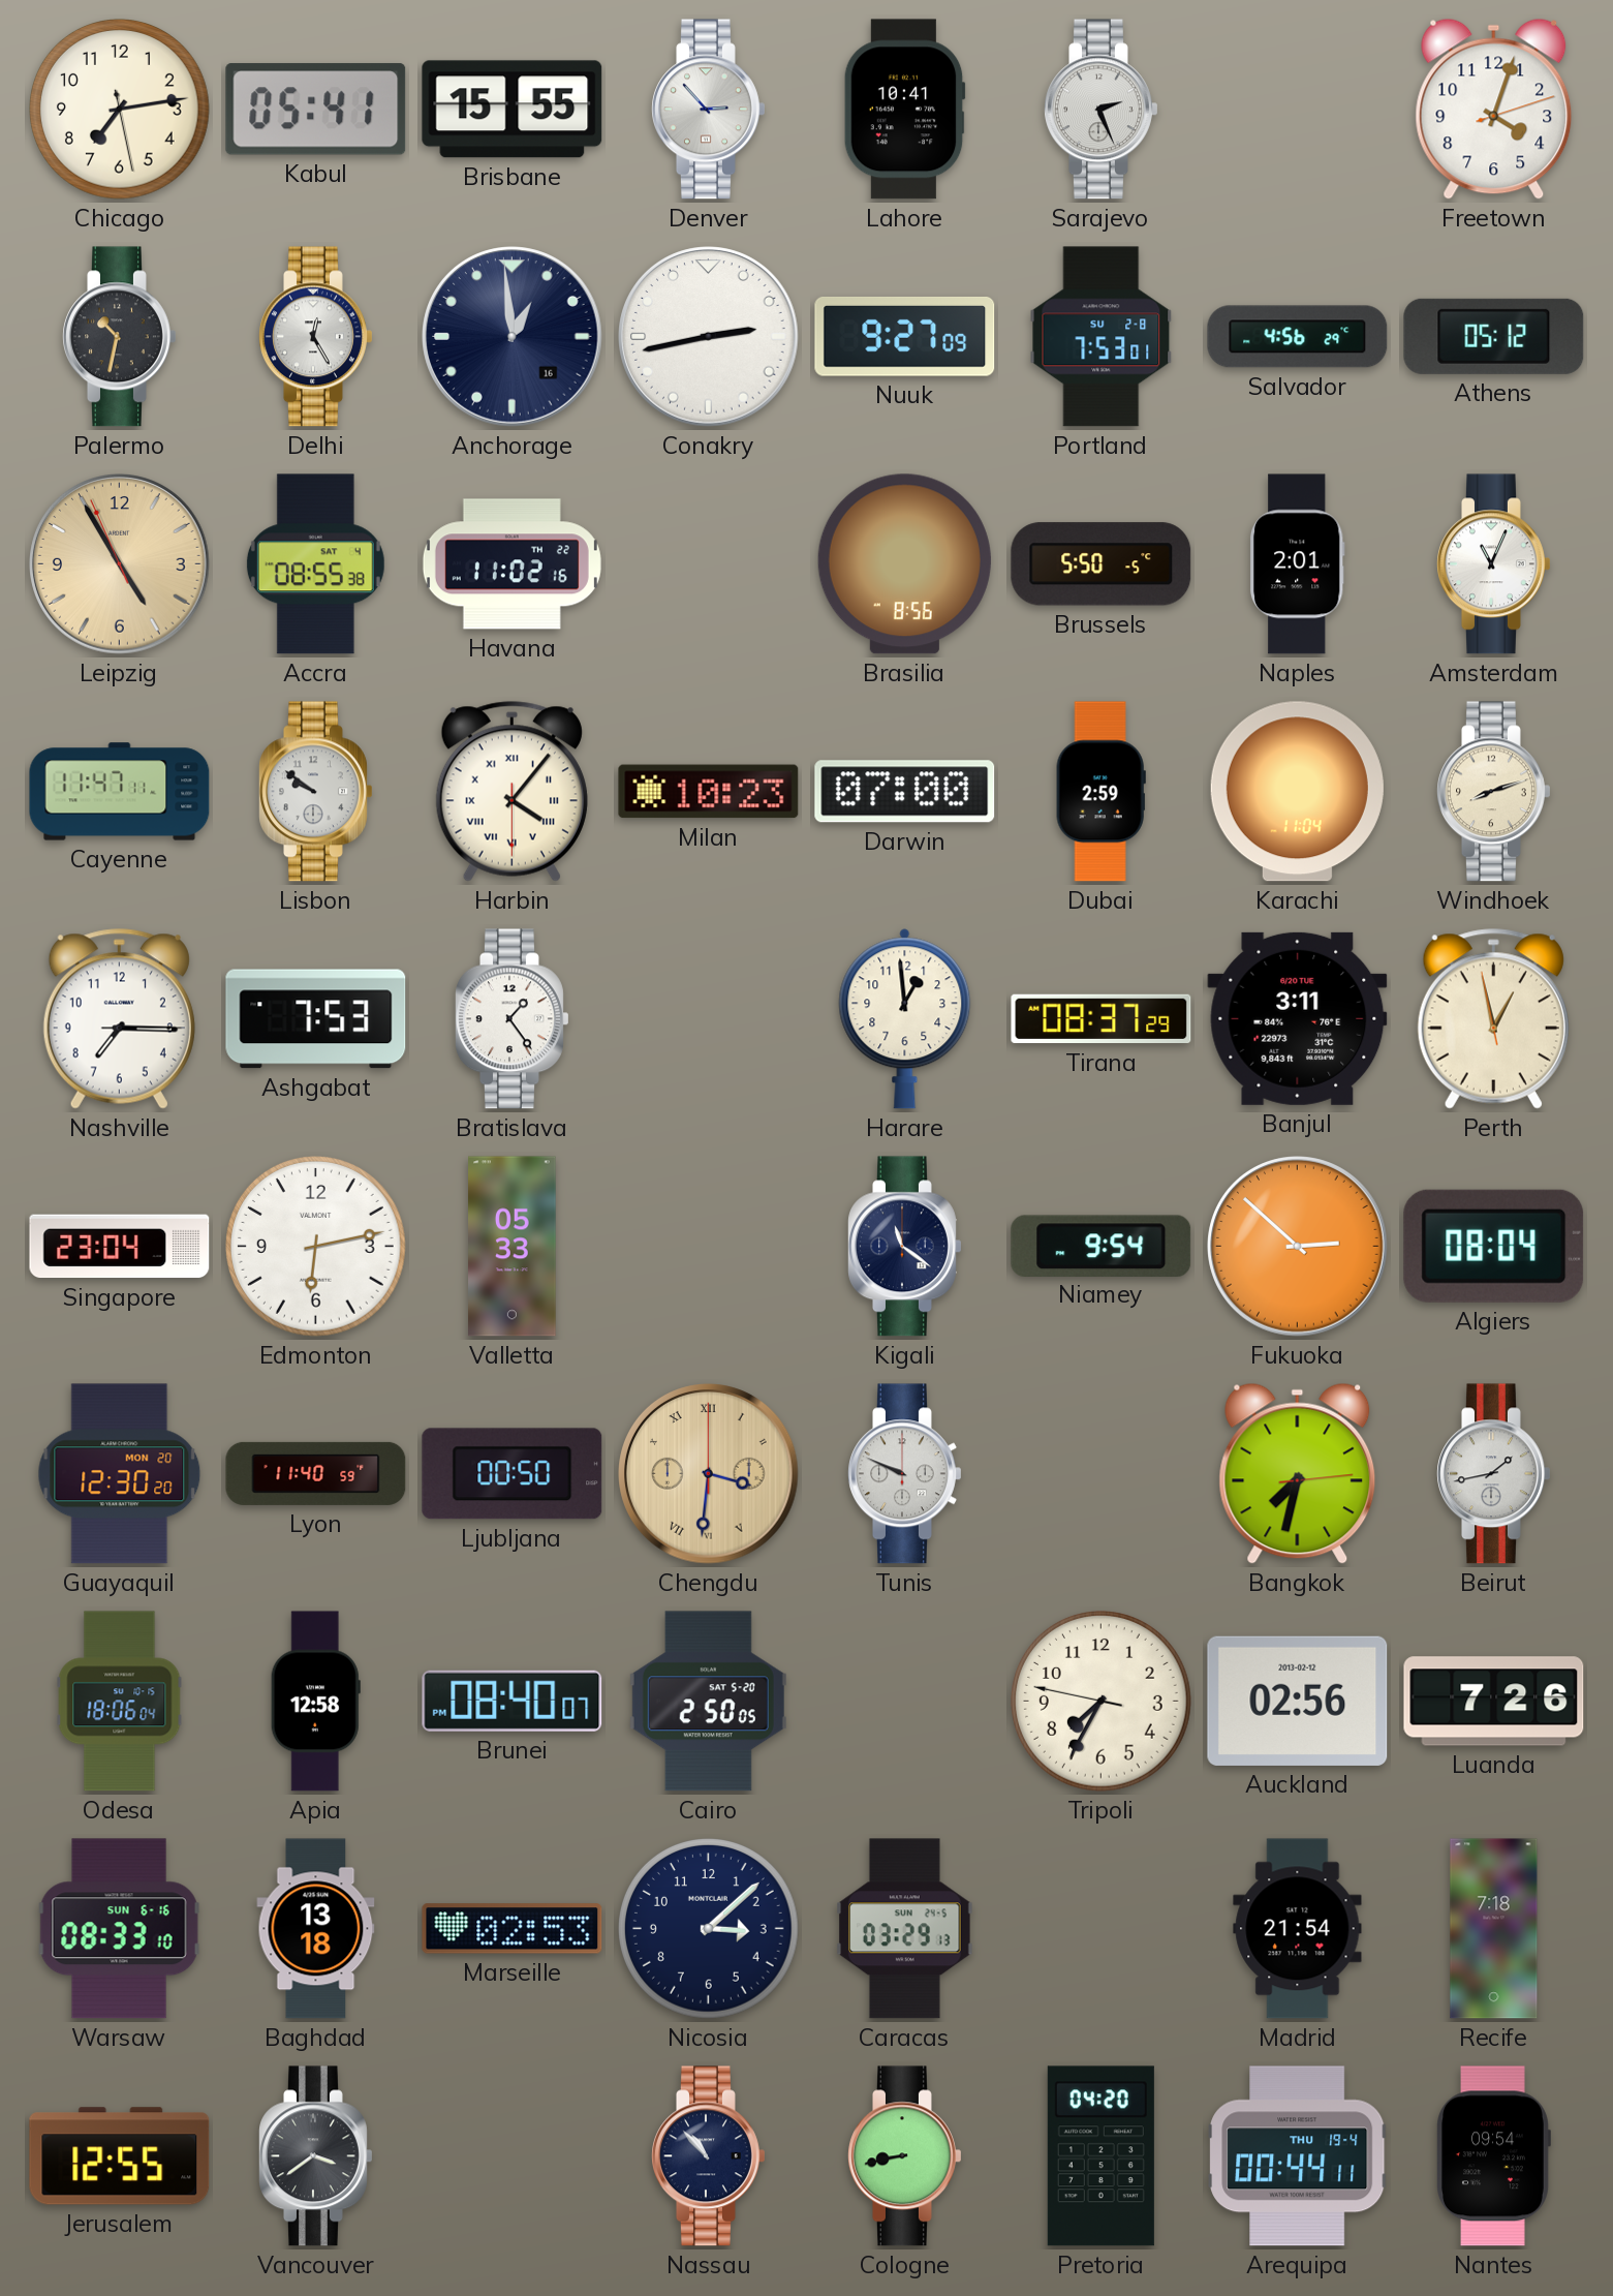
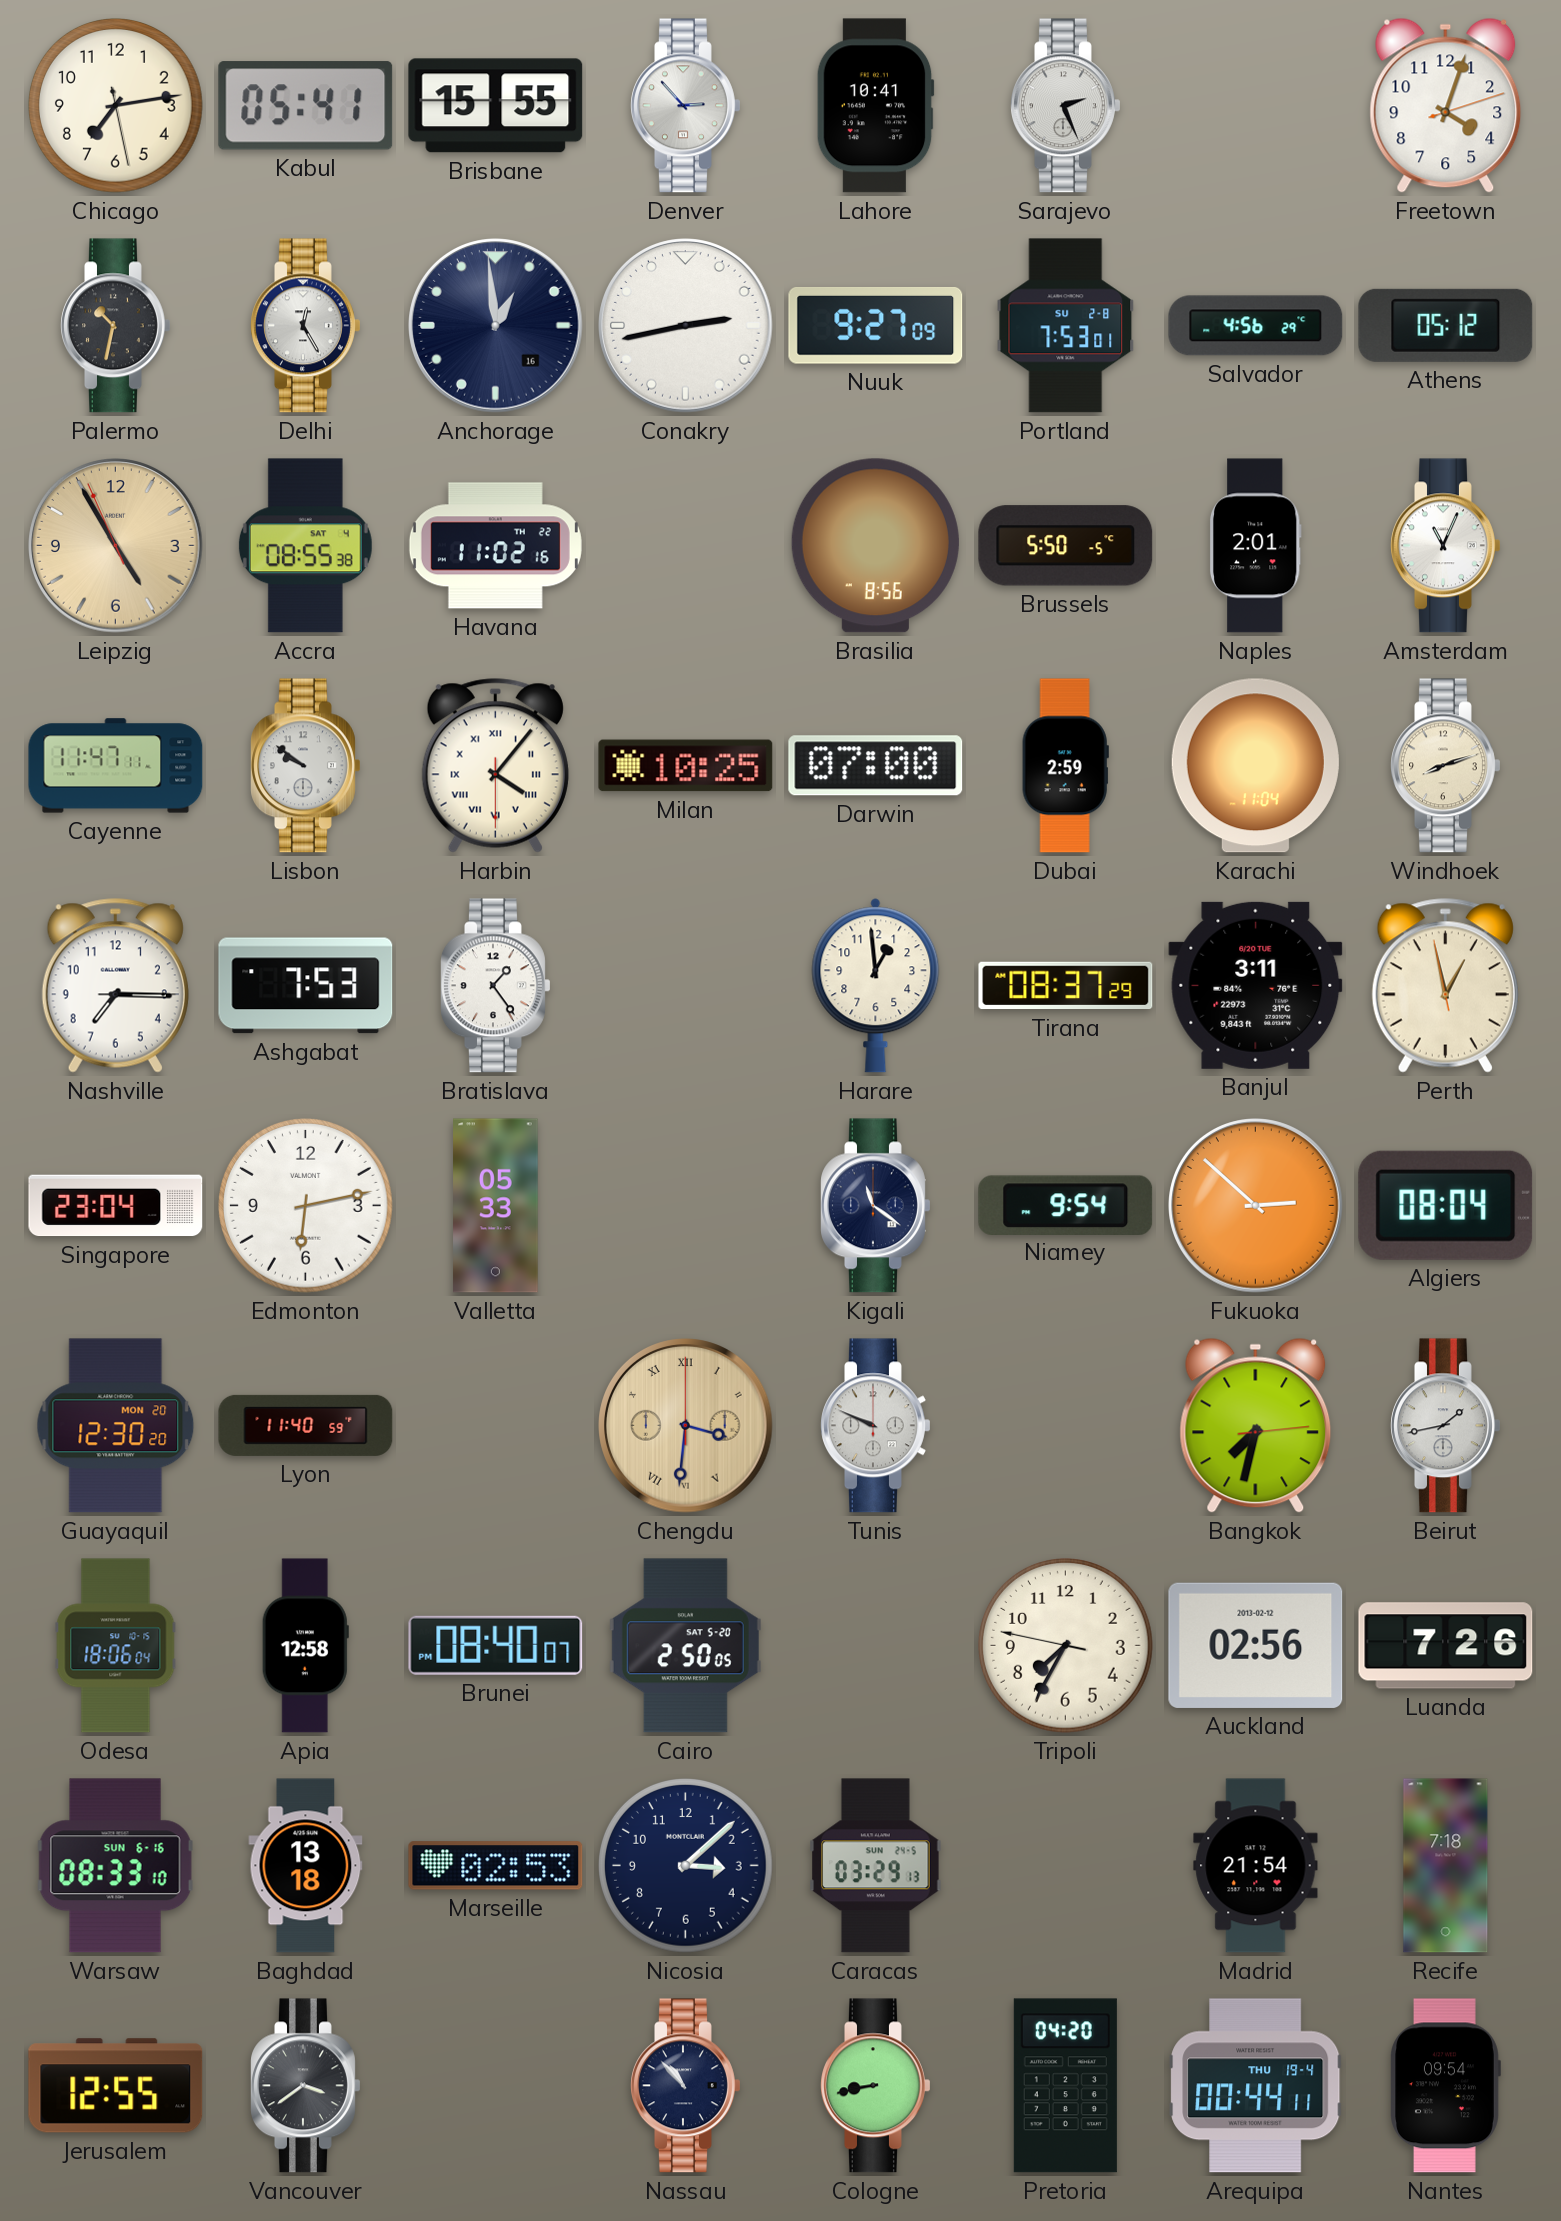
Milan: 10:23 -> 10:25 (686, 766)
Ljubljana: 00:50 -> none (513, 1474)
